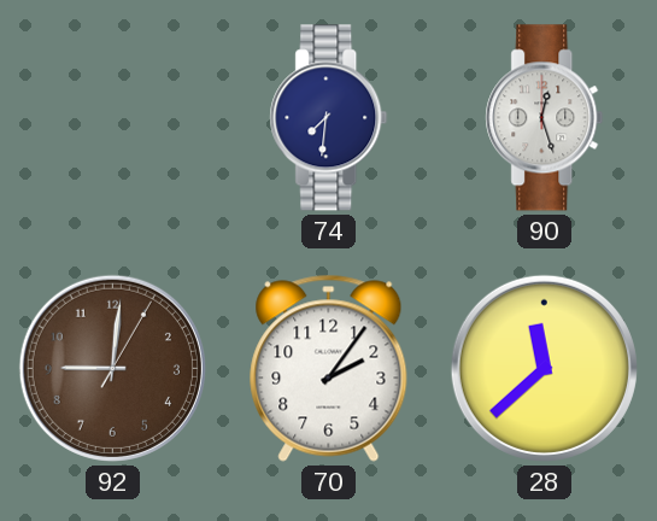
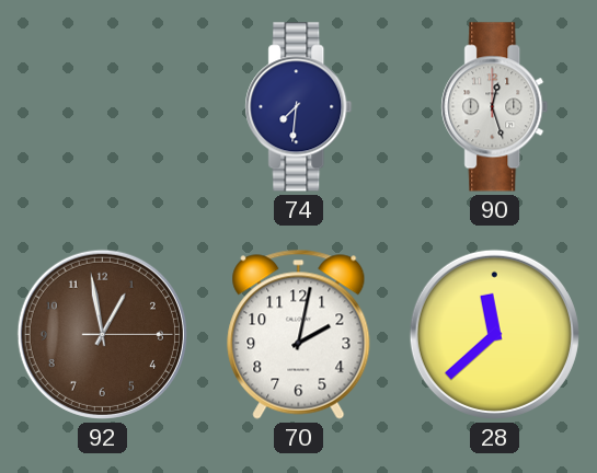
92: 9:01 -> 12:58 (102, 334)
70: 2:06 -> 2:02 (299, 334)
